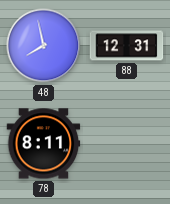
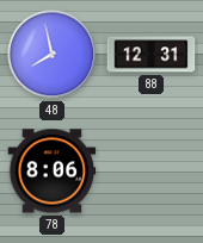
78: 8:11 -> 8:06 (53, 172)
